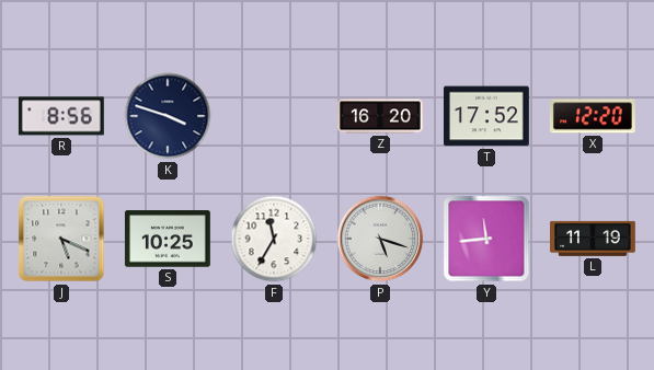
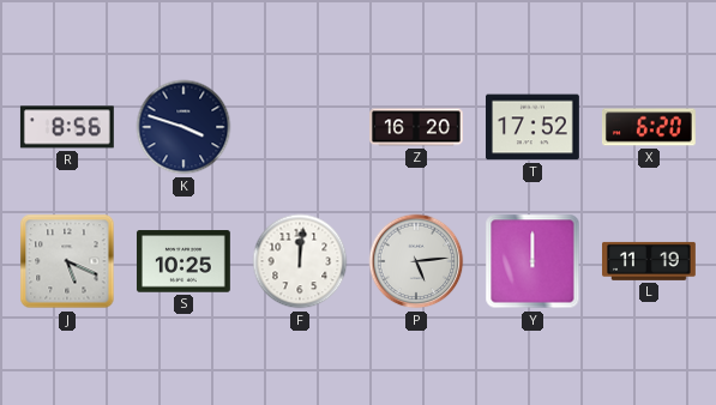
X: 12:20 -> 6:20 (649, 127)
F: 11:35 -> 12:01 (300, 261)
P: 5:18 -> 5:14 (416, 261)
Y: 11:44 -> 12:00 (533, 261)
